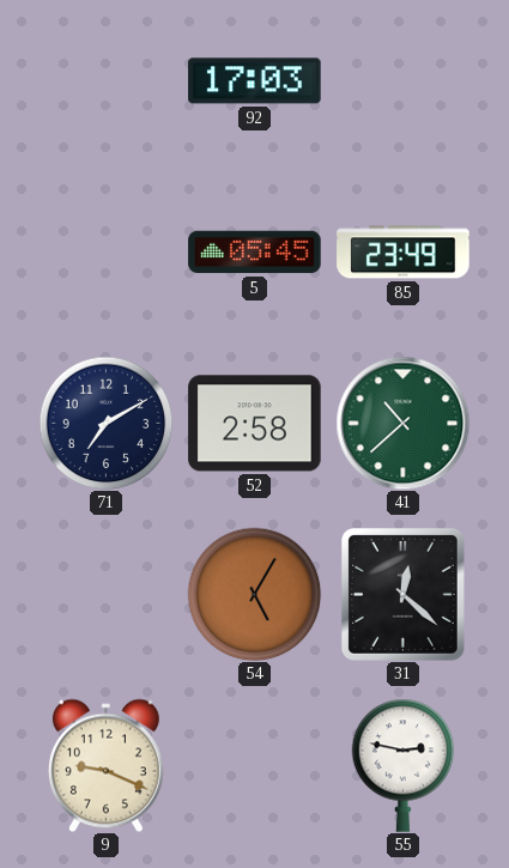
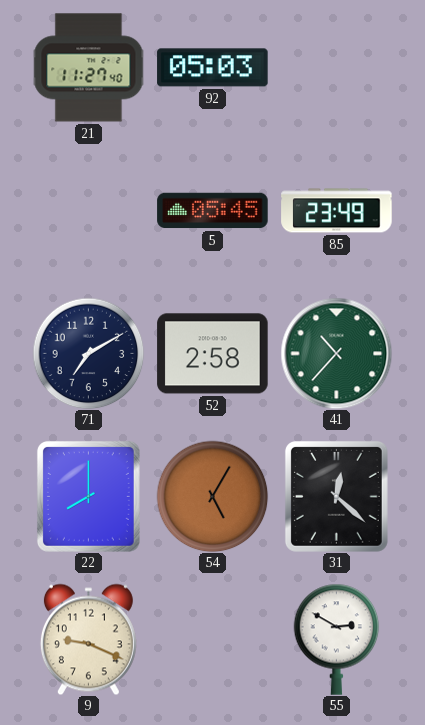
21: none -> 11:27 (88, 68)
92: 17:03 -> 05:03 (213, 68)
41: 10:38 -> 10:37 (336, 353)
22: none -> 8:00 (88, 496)
55: 2:47 -> 2:50 (337, 639)
